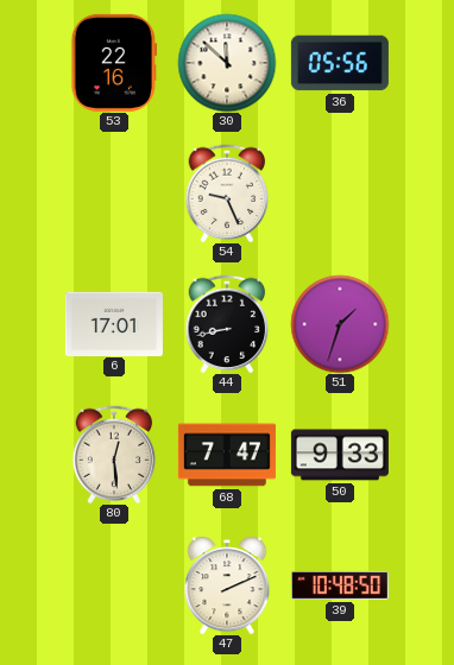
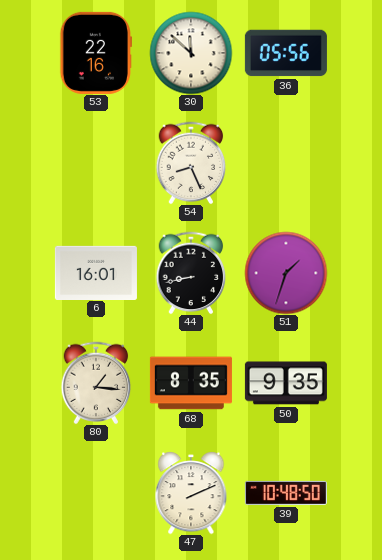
54: 9:26 -> 8:26 (191, 163)
6: 17:01 -> 16:01 (96, 272)
80: 12:29 -> 1:16 (96, 383)
68: 7:47 -> 8:35 (191, 383)
50: 9:33 -> 9:35 (286, 383)
